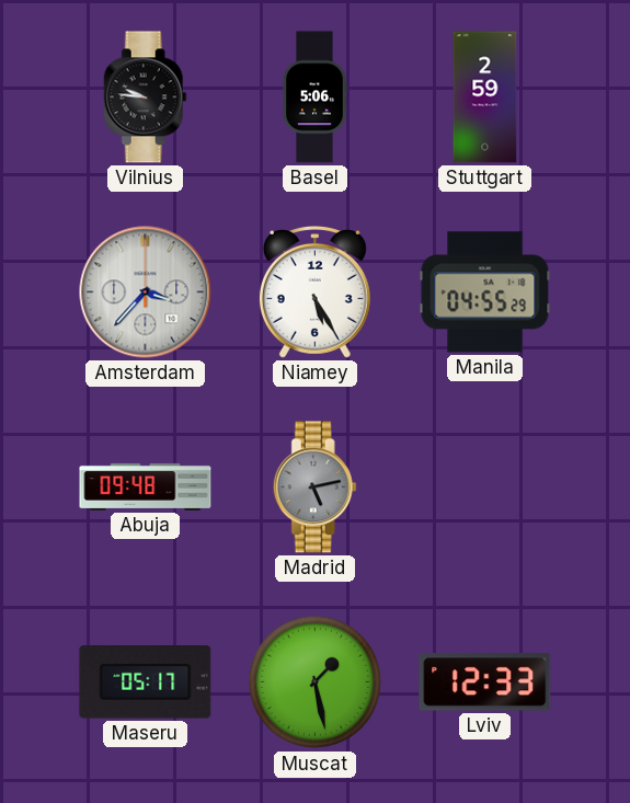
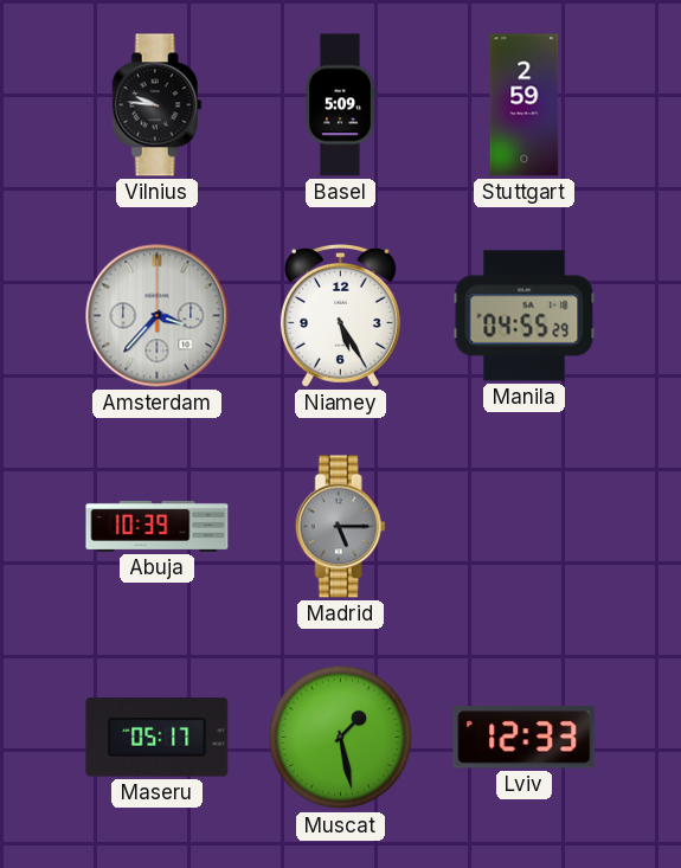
Basel: 5:06 -> 5:09 (340, 105)
Abuja: 09:48 -> 10:39 (158, 526)
Madrid: 5:13 -> 5:15 (340, 527)
